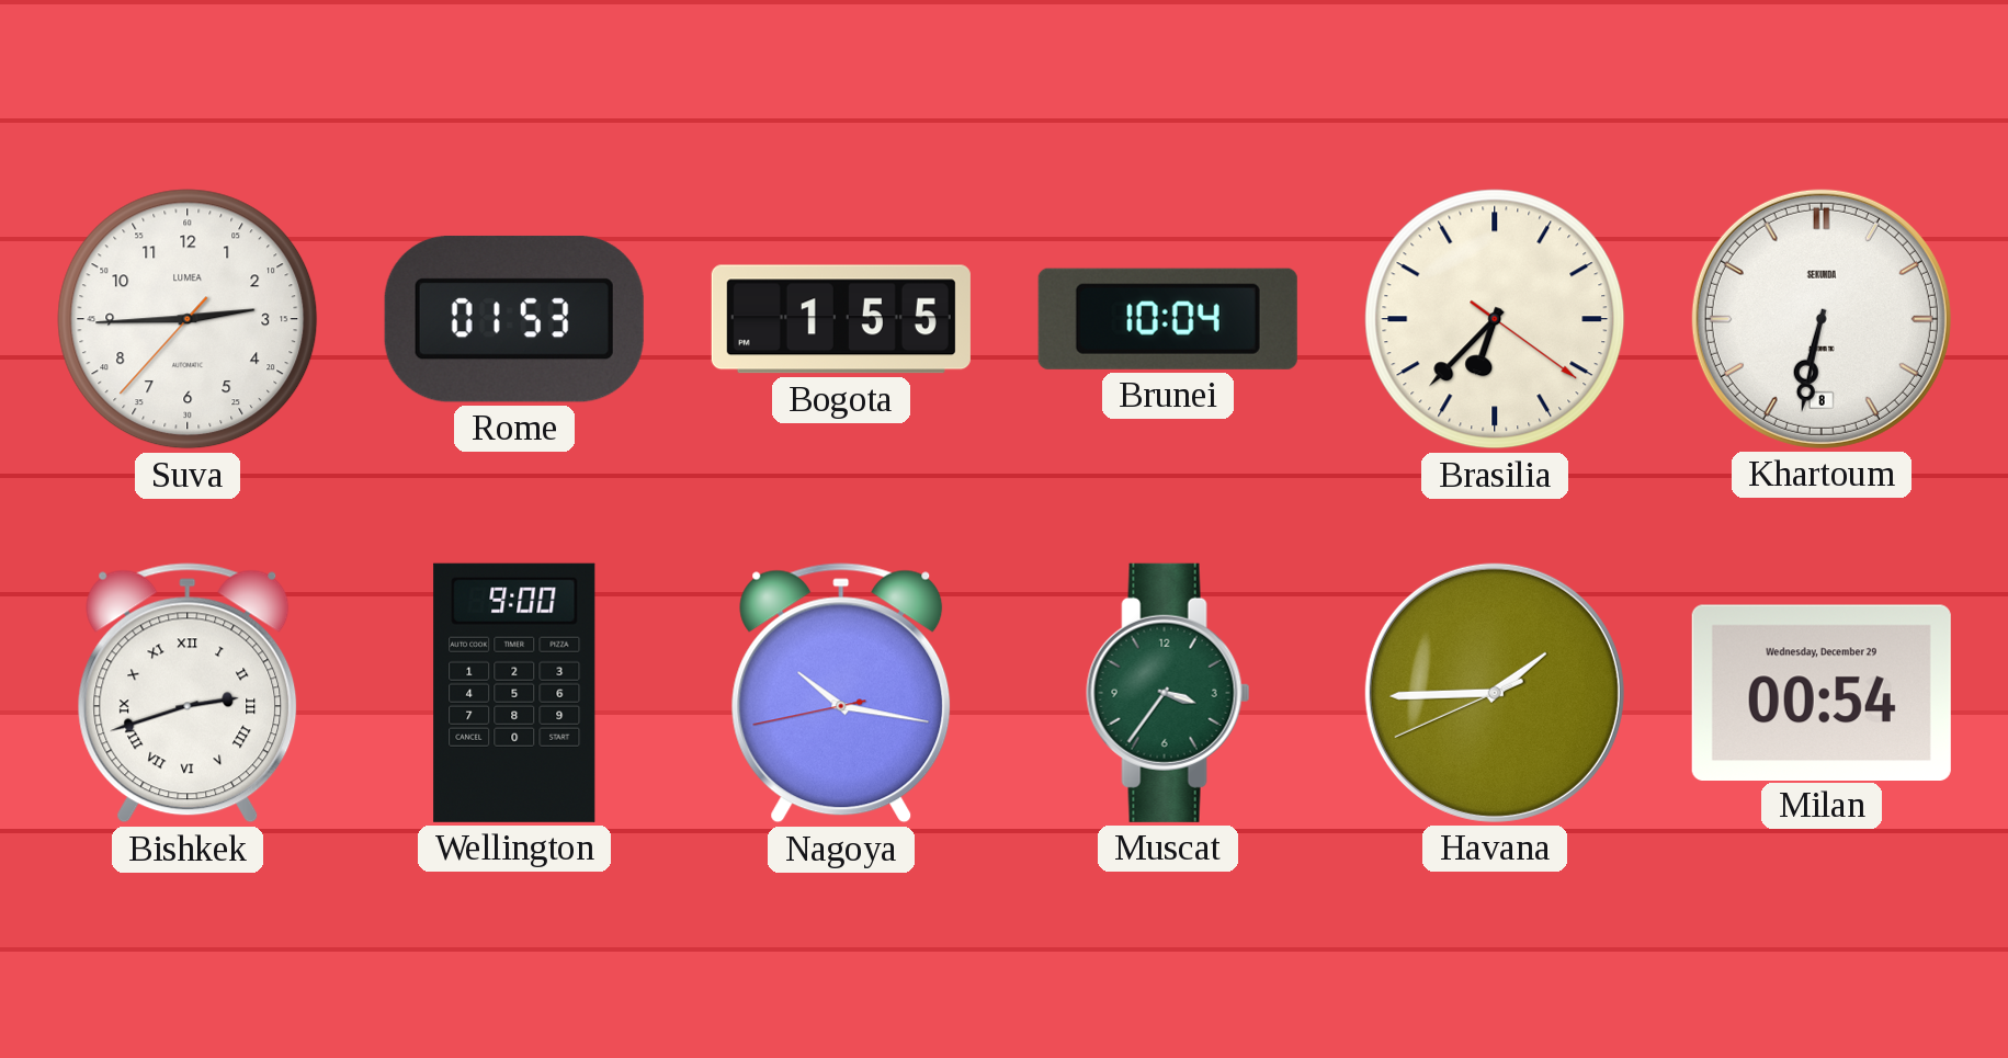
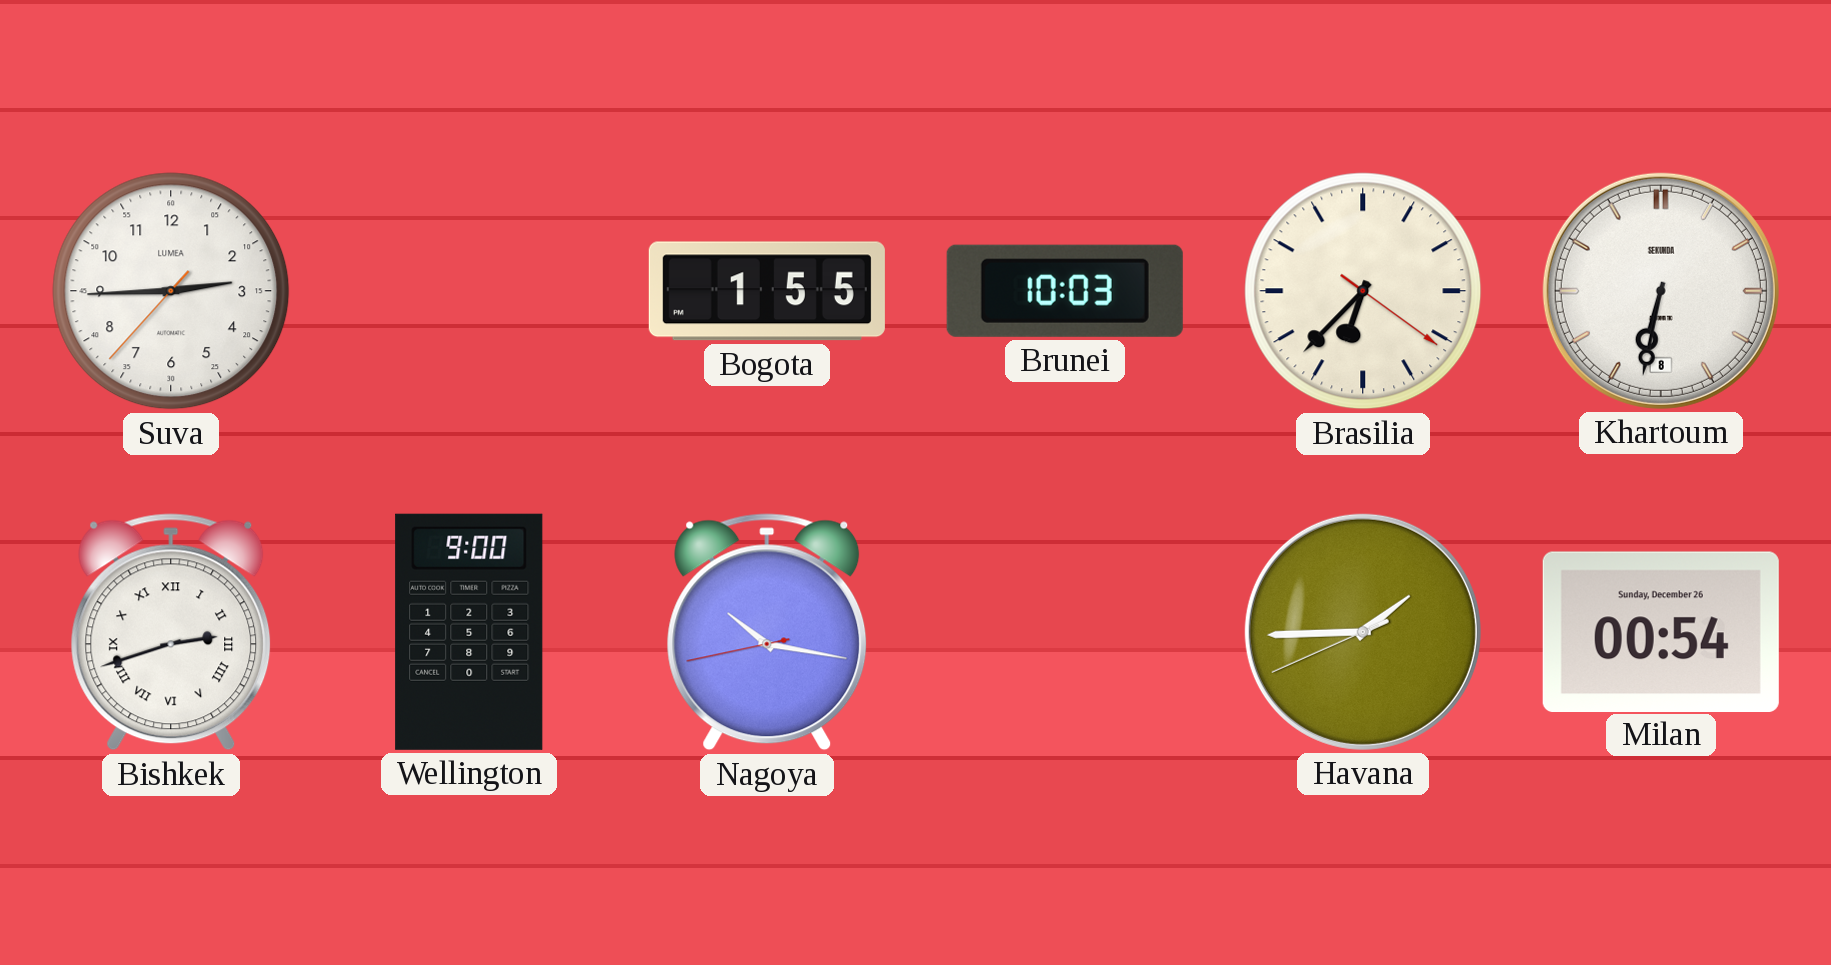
Rome: 01:53 -> none (514, 319)
Brunei: 10:04 -> 10:03 (1065, 291)
Muscat: 3:36 -> none (1168, 693)
Milan date: Wednesday, December 29 -> Sunday, December 26 (1661, 631)
